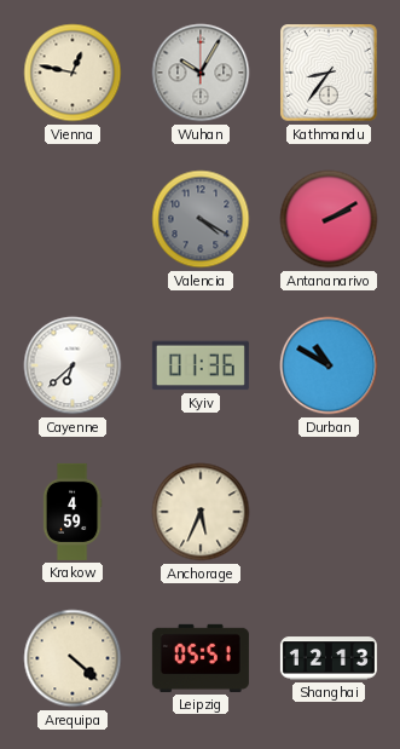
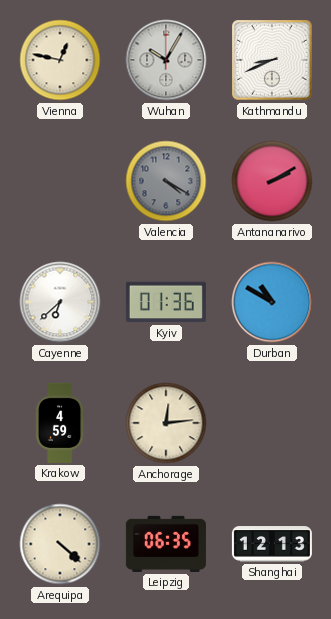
Kathmandu: 8:36 -> 8:41 (272, 60)
Anchorage: 5:34 -> 12:14 (166, 423)
Leipzig: 05:51 -> 06:35 (166, 544)
